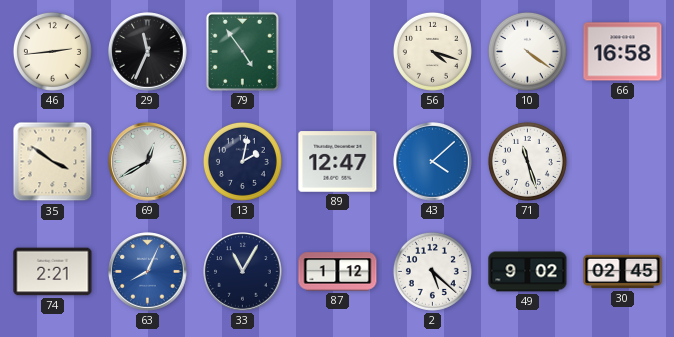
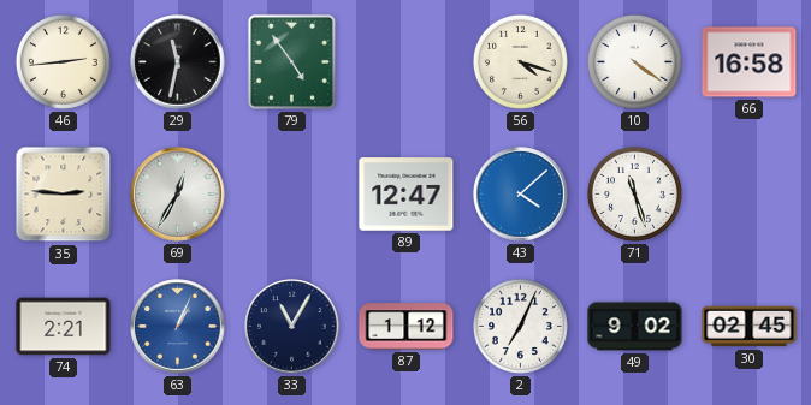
29: 11:34 -> 11:32 (178, 62)
35: 3:51 -> 2:46 (64, 195)
69: 12:40 -> 12:35 (178, 195)
13: 2:02 -> none (242, 161)
63: 8:04 -> 1:04 (178, 327)
2: 5:22 -> 7:04 (520, 326)
